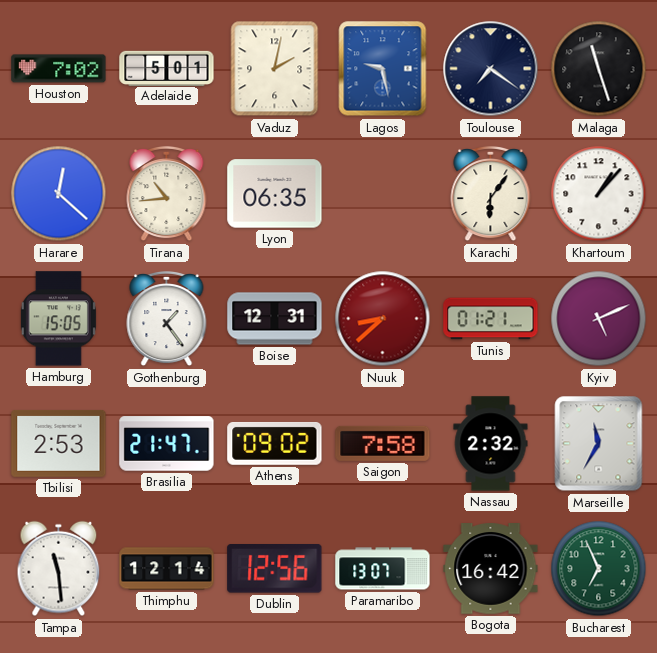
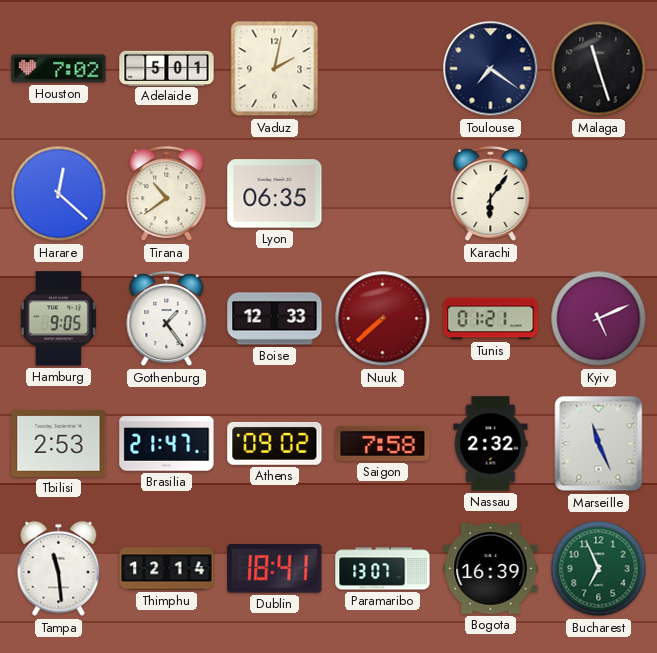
Lagos: 9:28 -> none (383, 69)
Tirana: 10:44 -> 10:39 (167, 194)
Khartoum: 1:07 -> none (599, 194)
Hamburg: 15:05 -> 9:05 (58, 319)
Boise: 12:31 -> 12:33 (275, 319)
Nuuk: 8:38 -> 7:38 (383, 319)
Marseille: 11:35 -> 11:26 (599, 444)
Dublin: 12:56 -> 18:41 (275, 569)
Bogota: 16:42 -> 16:39 (491, 569)
